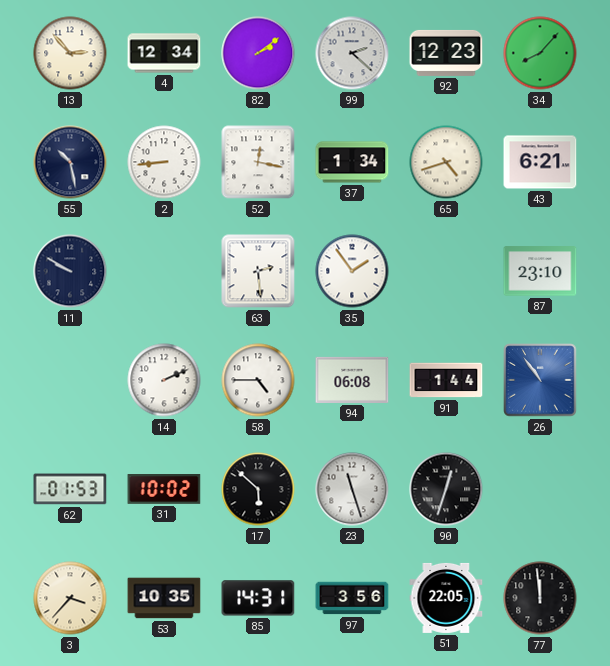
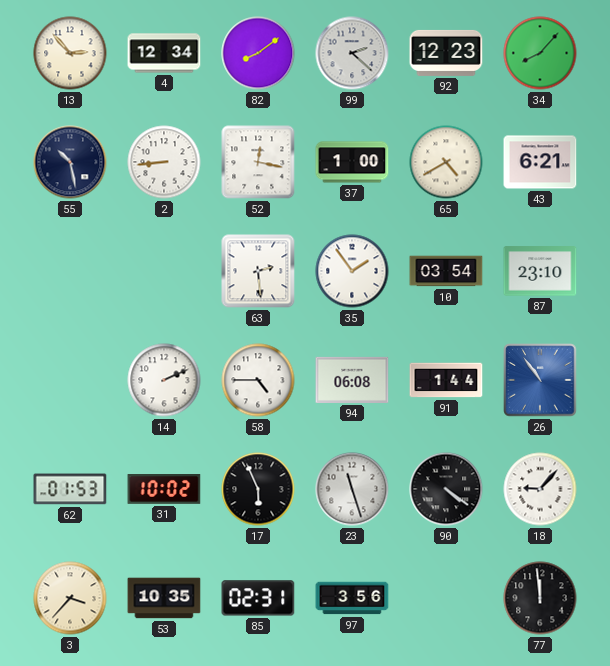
82: 2:09 -> 8:09 (258, 53)
37: 1:34 -> 1:00 (352, 162)
65: 4:42 -> 4:40 (446, 162)
11: 9:50 -> none (70, 271)
10: none -> 03:54 (446, 271)
17: 5:52 -> 5:56 (258, 489)
90: 12:33 -> 4:21 (446, 489)
18: none -> 9:07 (540, 489)
85: 14:31 -> 02:31 (258, 598)
51: 22:05 -> none (446, 598)
